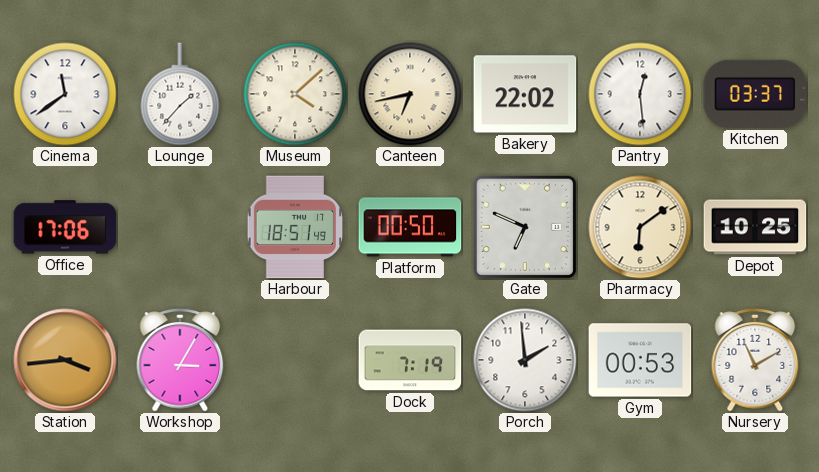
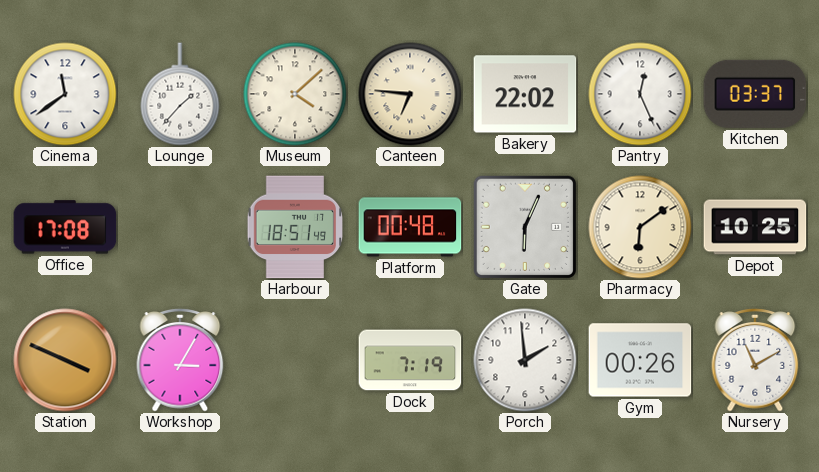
Canteen: 6:43 -> 6:46 (410, 94)
Pantry: 12:29 -> 12:26 (640, 94)
Office: 17:06 -> 17:08 (65, 227)
Platform: 00:50 -> 00:48 (410, 227)
Gate: 6:49 -> 6:04 (525, 227)
Station: 3:44 -> 3:49 (65, 360)
Gym: 00:53 -> 00:26 (640, 360)
